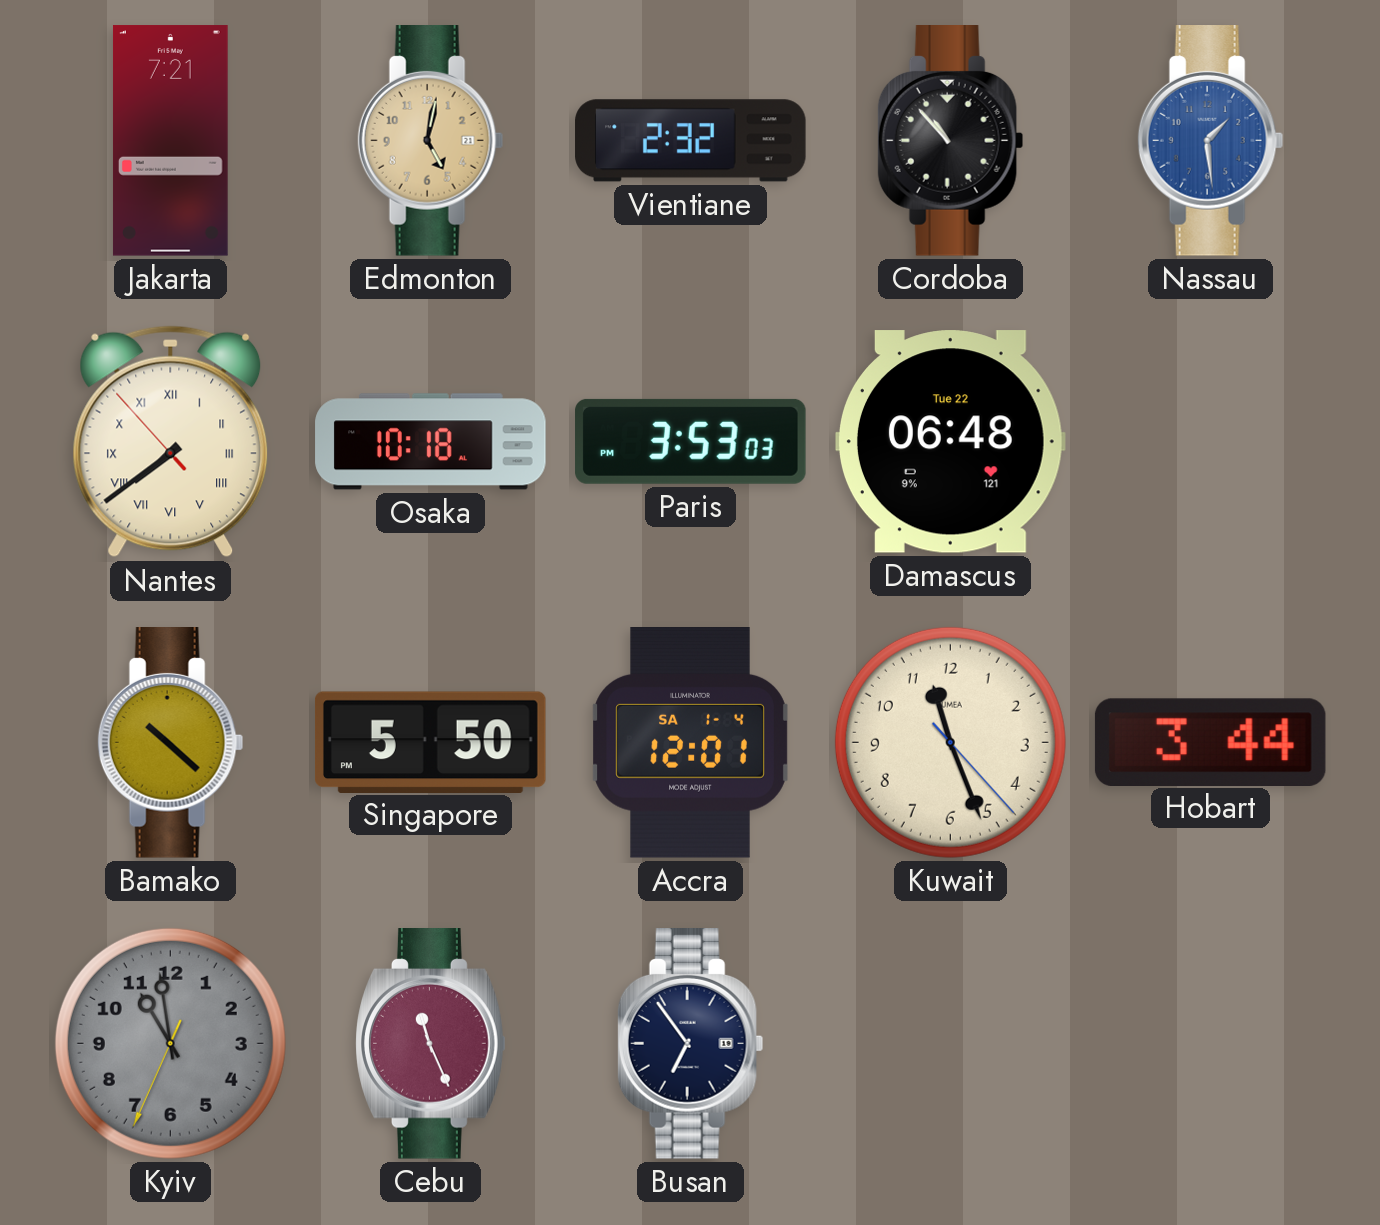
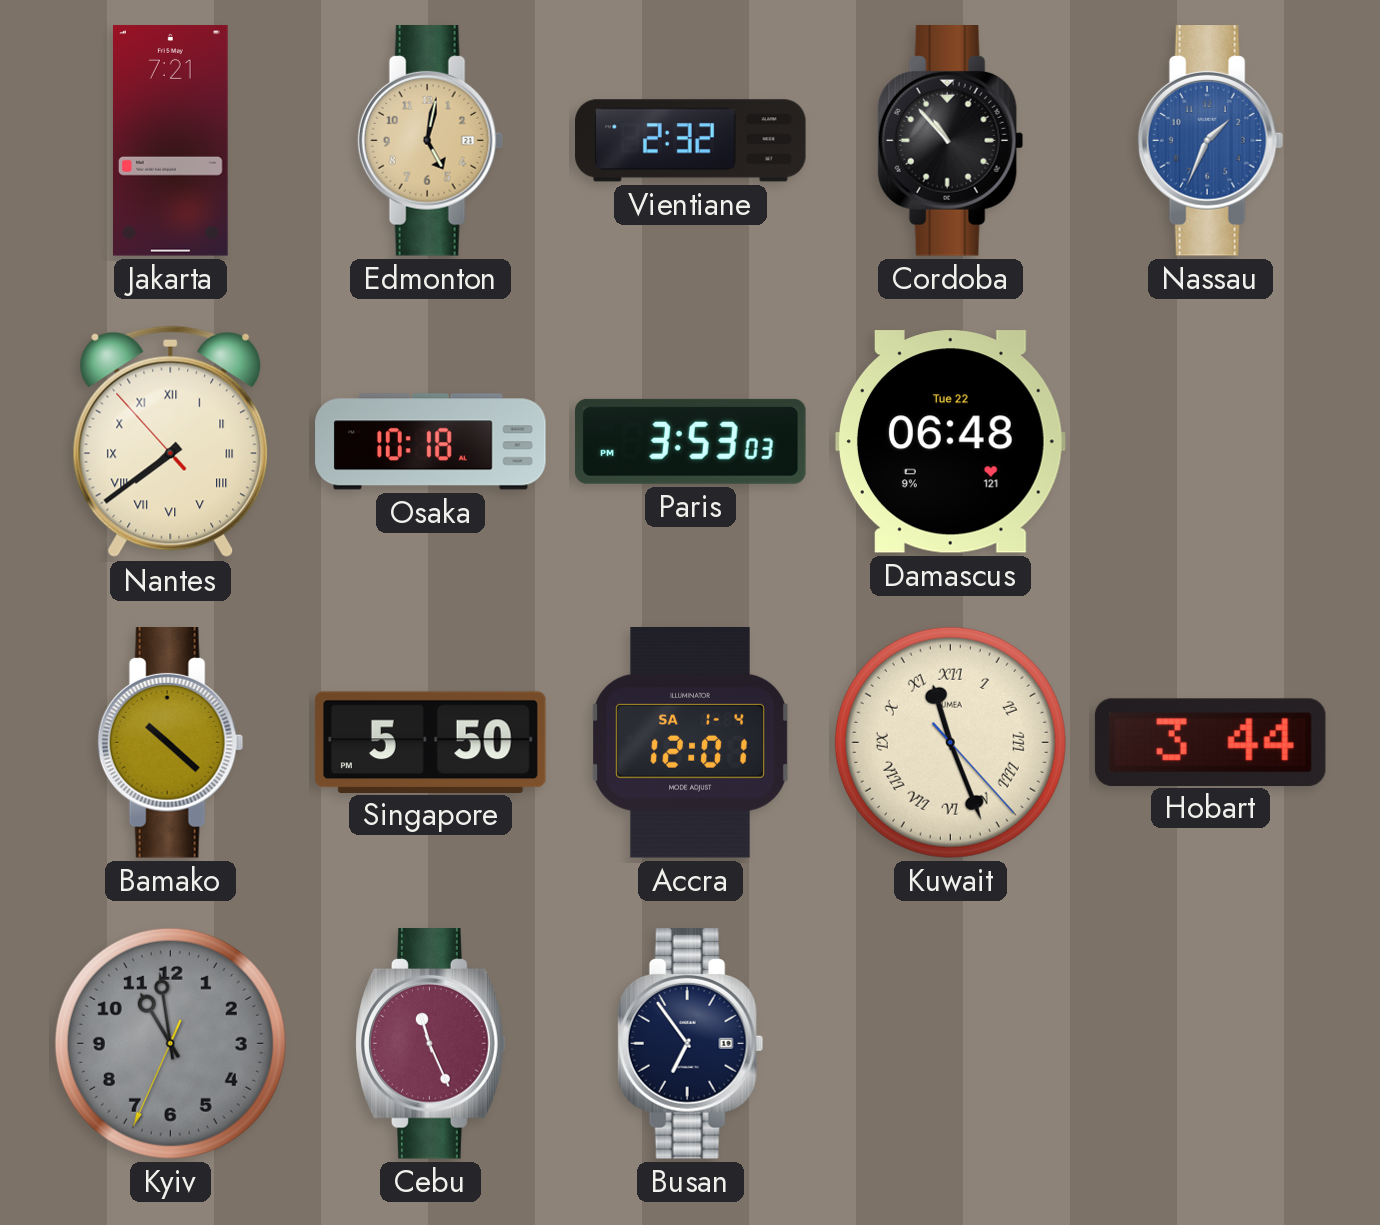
Nassau: 1:29 -> 1:34 (1211, 141)
Kuwait numerals: Arabic -> Roman (950, 742)
